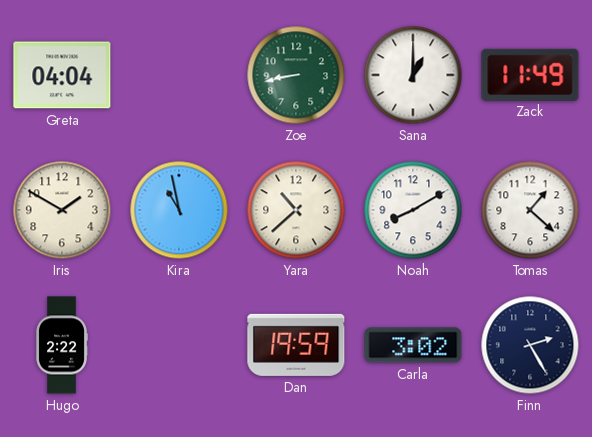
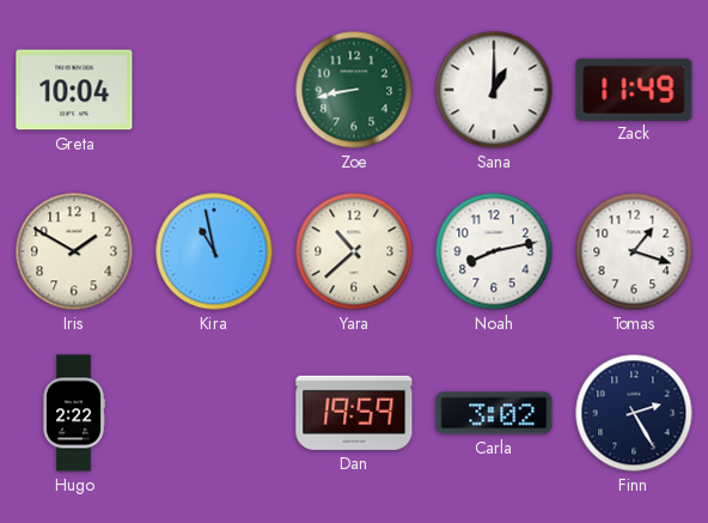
Greta: 04:04 -> 10:04 (74, 90)
Noah: 8:10 -> 8:13 (494, 251)
Tomas: 1:22 -> 1:18 (634, 251)
